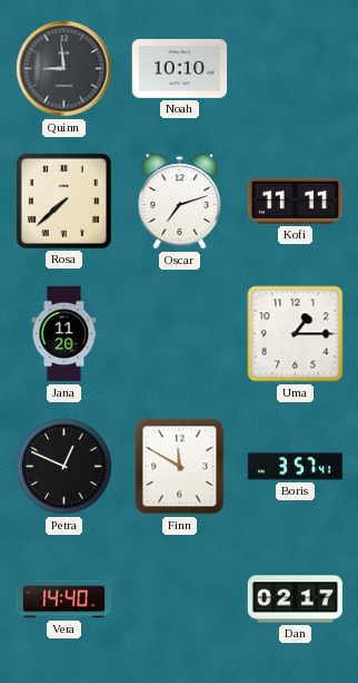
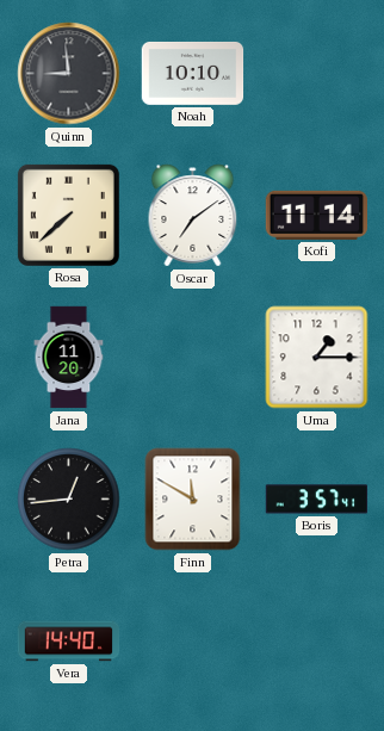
Oscar: 7:12 -> 7:09 (193, 216)
Kofi: 11:11 -> 11:14 (316, 215)
Petra: 12:49 -> 12:44 (69, 500)
Dan: 02:17 -> none (296, 599)
